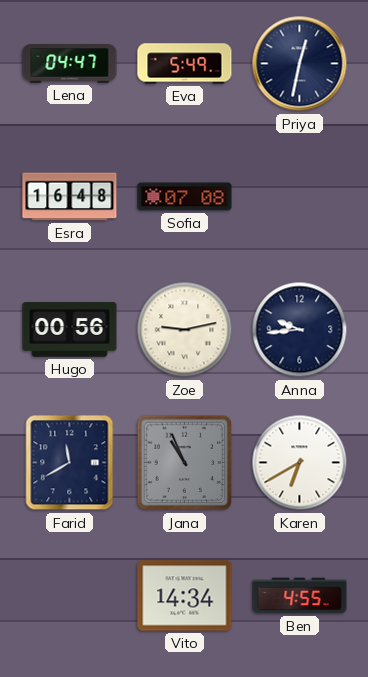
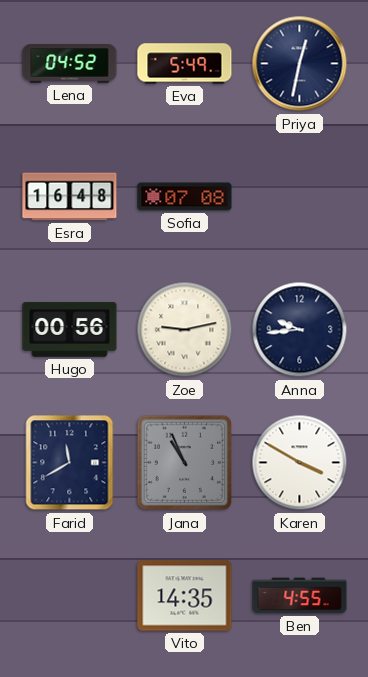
Lena: 04:47 -> 04:52 (70, 64)
Karen: 6:40 -> 3:50 (300, 463)
Vito: 14:34 -> 14:35 (185, 596)
